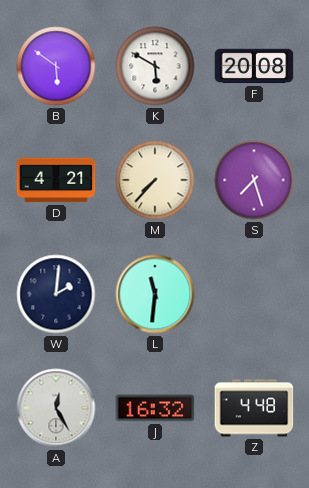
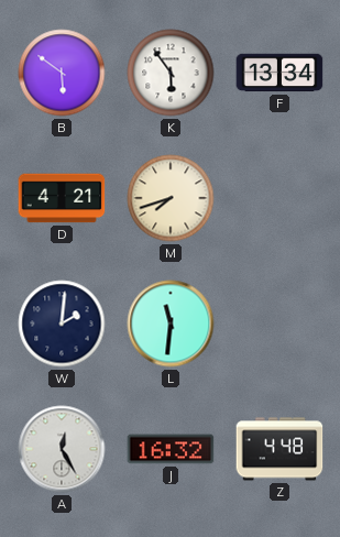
K: 5:50 -> 5:54 (171, 73)
F: 20:08 -> 13:34 (279, 73)
M: 7:37 -> 7:42 (171, 198)
S: 7:27 -> none (254, 180)
